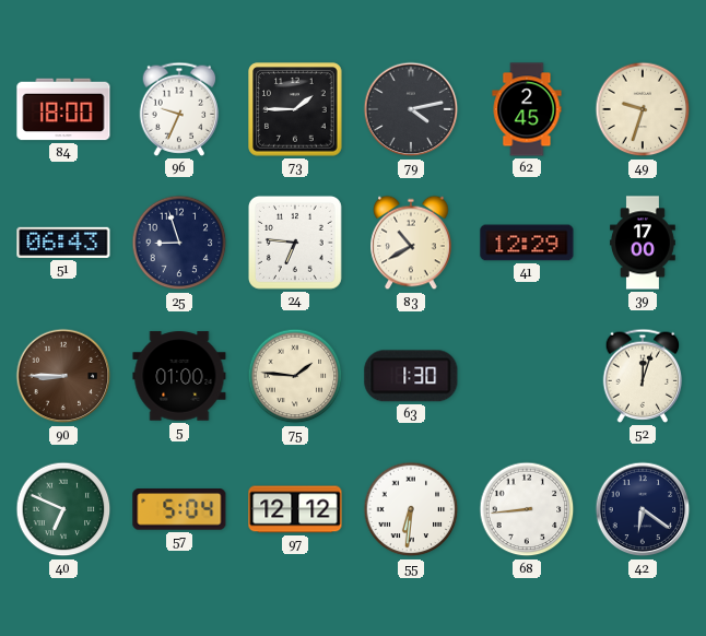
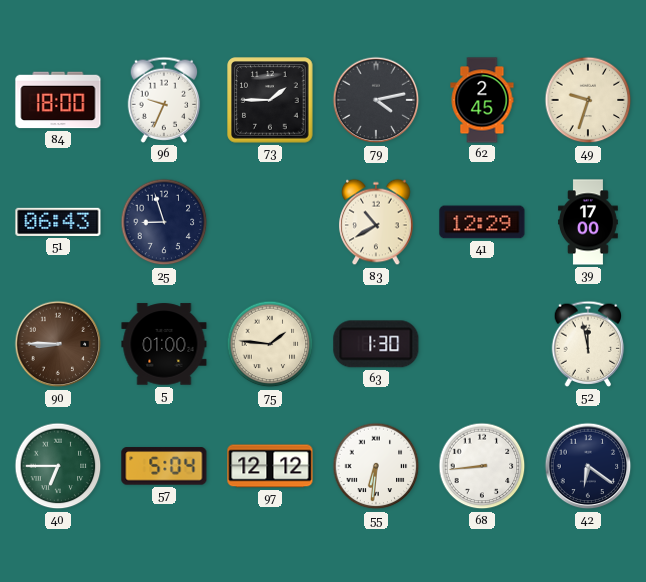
24: 6:46 -> none (295, 243)
52: 12:03 -> 11:58 (588, 344)
40: 6:49 -> 6:45 (58, 466)
